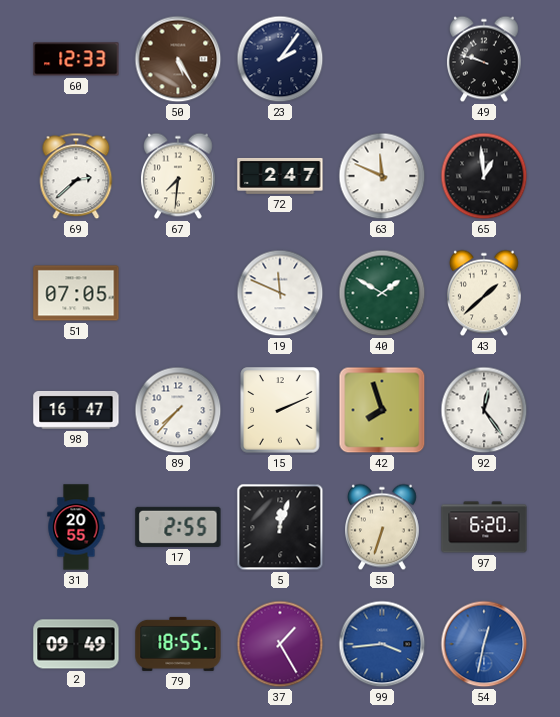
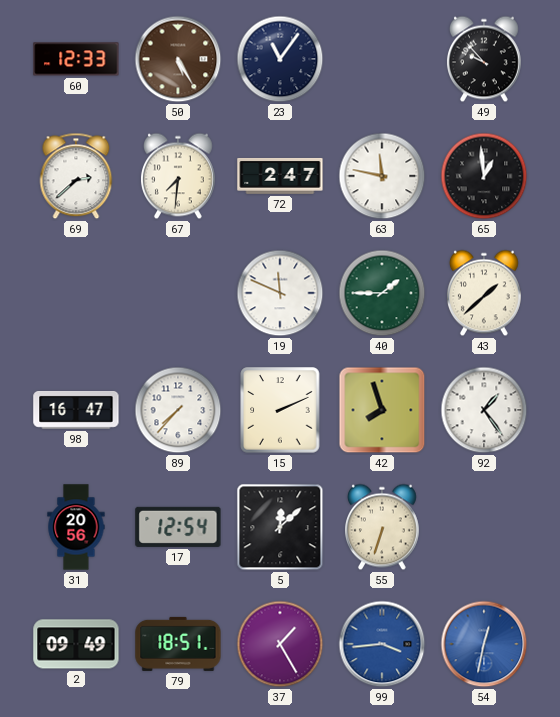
23: 2:06 -> 11:06 (280, 59)
49: 9:48 -> 9:53 (484, 59)
63: 11:49 -> 11:47 (382, 176)
51: 07:05 -> none (76, 293)
40: 1:50 -> 1:45 (382, 293)
92: 12:24 -> 1:24 (484, 410)
31: 20:55 -> 20:56 (76, 527)
17: 2:55 -> 12:54 (178, 527)
5: 12:03 -> 12:08 (280, 527)
97: 6:20 -> none (484, 527)
79: 18:55 -> 18:51 (178, 644)
